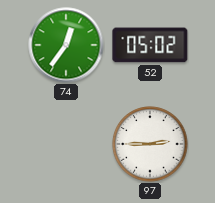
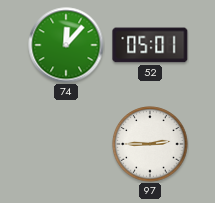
74: 12:36 -> 12:07 (66, 45)
52: 05:02 -> 05:01 (150, 45)
